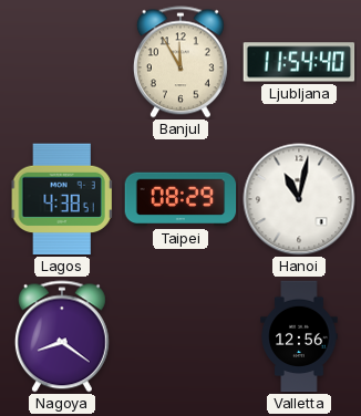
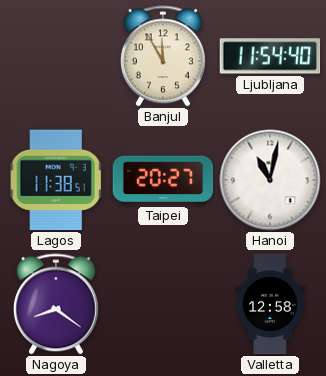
Lagos: 4:38 -> 11:38 (56, 180)
Taipei: 08:29 -> 20:27 (163, 180)
Valletta: 12:56 -> 12:58 (270, 304)
